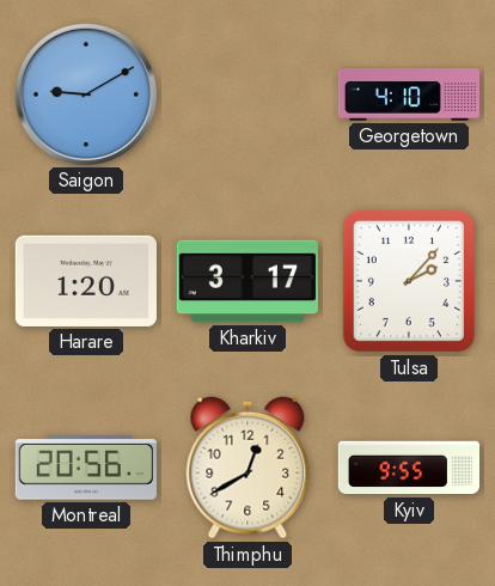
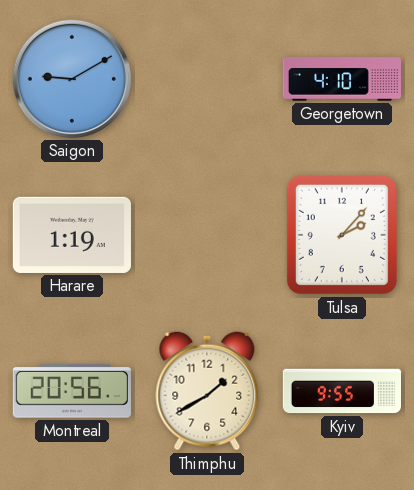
Harare: 1:20 -> 1:19 (72, 235)
Kharkiv: 3:17 -> none (247, 281)
Thimphu: 12:40 -> 1:40 (207, 391)
